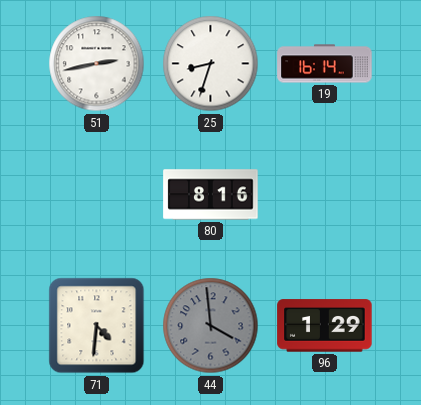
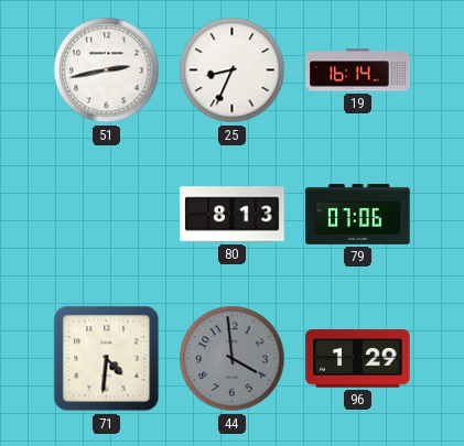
25: 8:33 -> 8:34 (233, 70)
80: 8:16 -> 8:13 (233, 215)
79: none -> 07:06 (358, 214)
